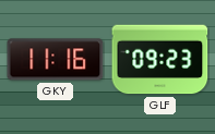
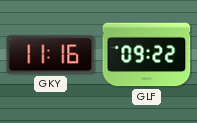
GLF: 09:23 -> 09:22 (147, 55)
